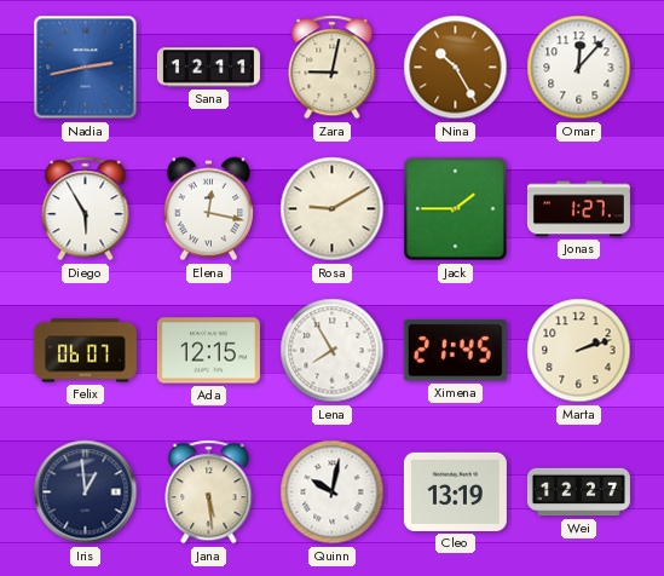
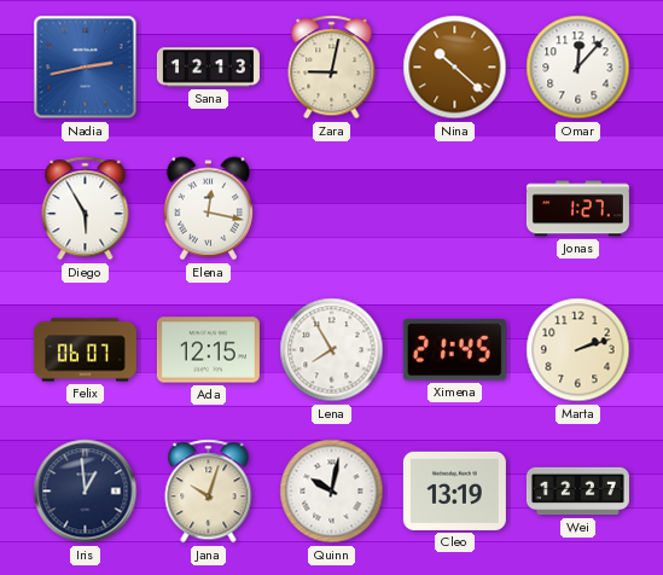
Sana: 12:11 -> 12:13 (208, 68)
Nina: 10:25 -> 10:22 (455, 68)
Rosa: 9:10 -> none (333, 209)
Jack: 1:45 -> none (456, 209)
Jana: 5:29 -> 10:03 (209, 492)
